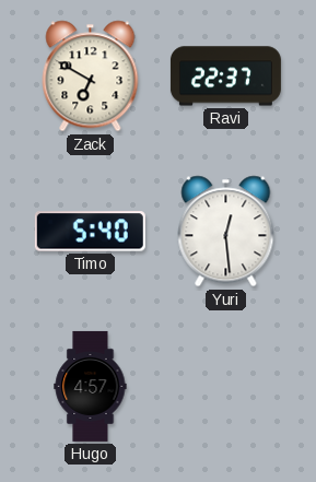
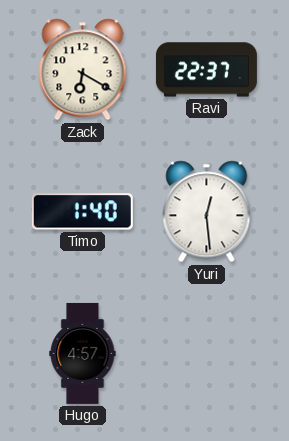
Zack: 6:50 -> 6:20 (83, 70)
Timo: 5:40 -> 1:40 (82, 212)
